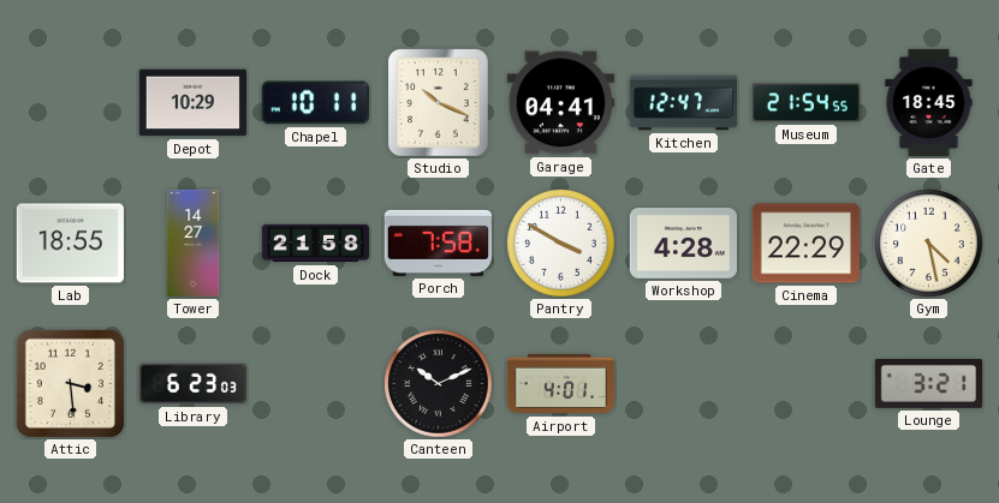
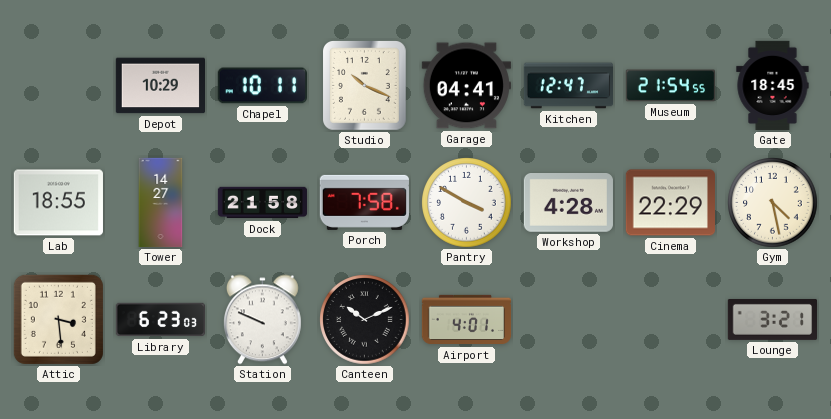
Station: none -> 9:49 (262, 320)
